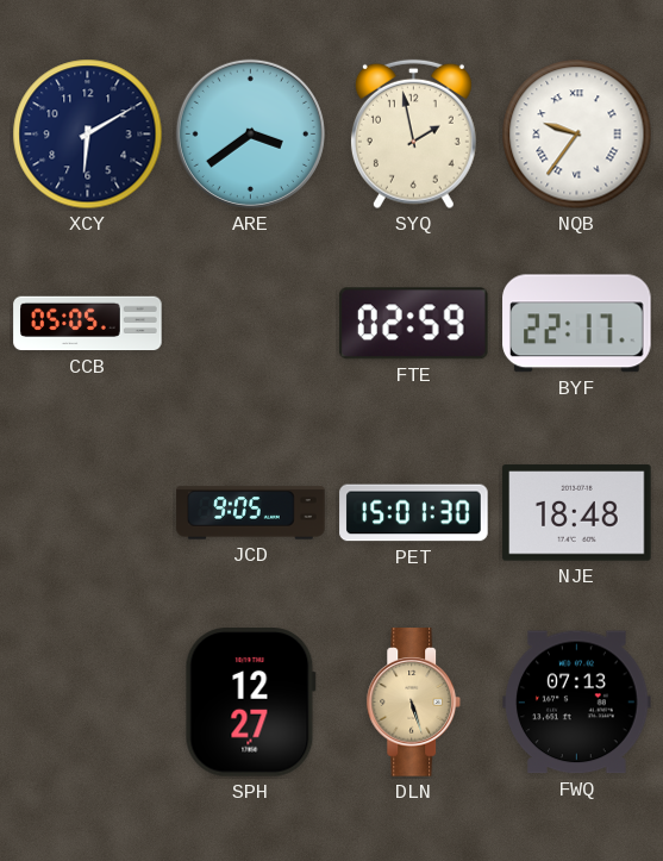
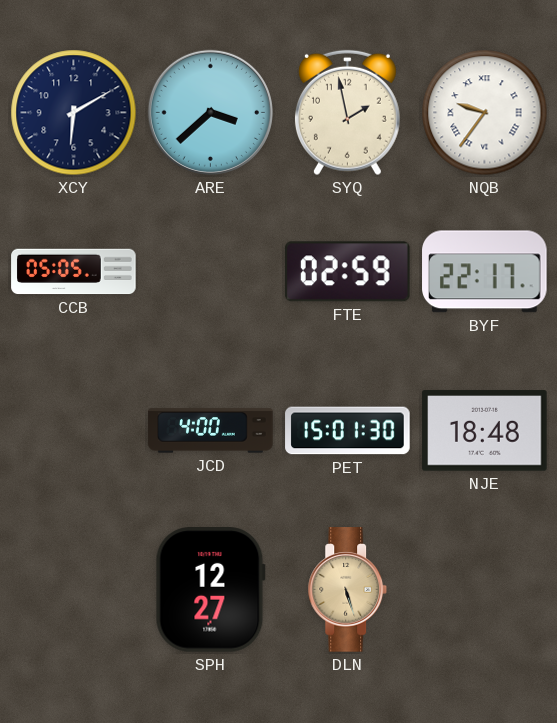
ARE: 3:39 -> 3:38 (210, 112)
JCD: 9:05 -> 4:00 (211, 431)
FWQ: 07:13 -> none (577, 703)
